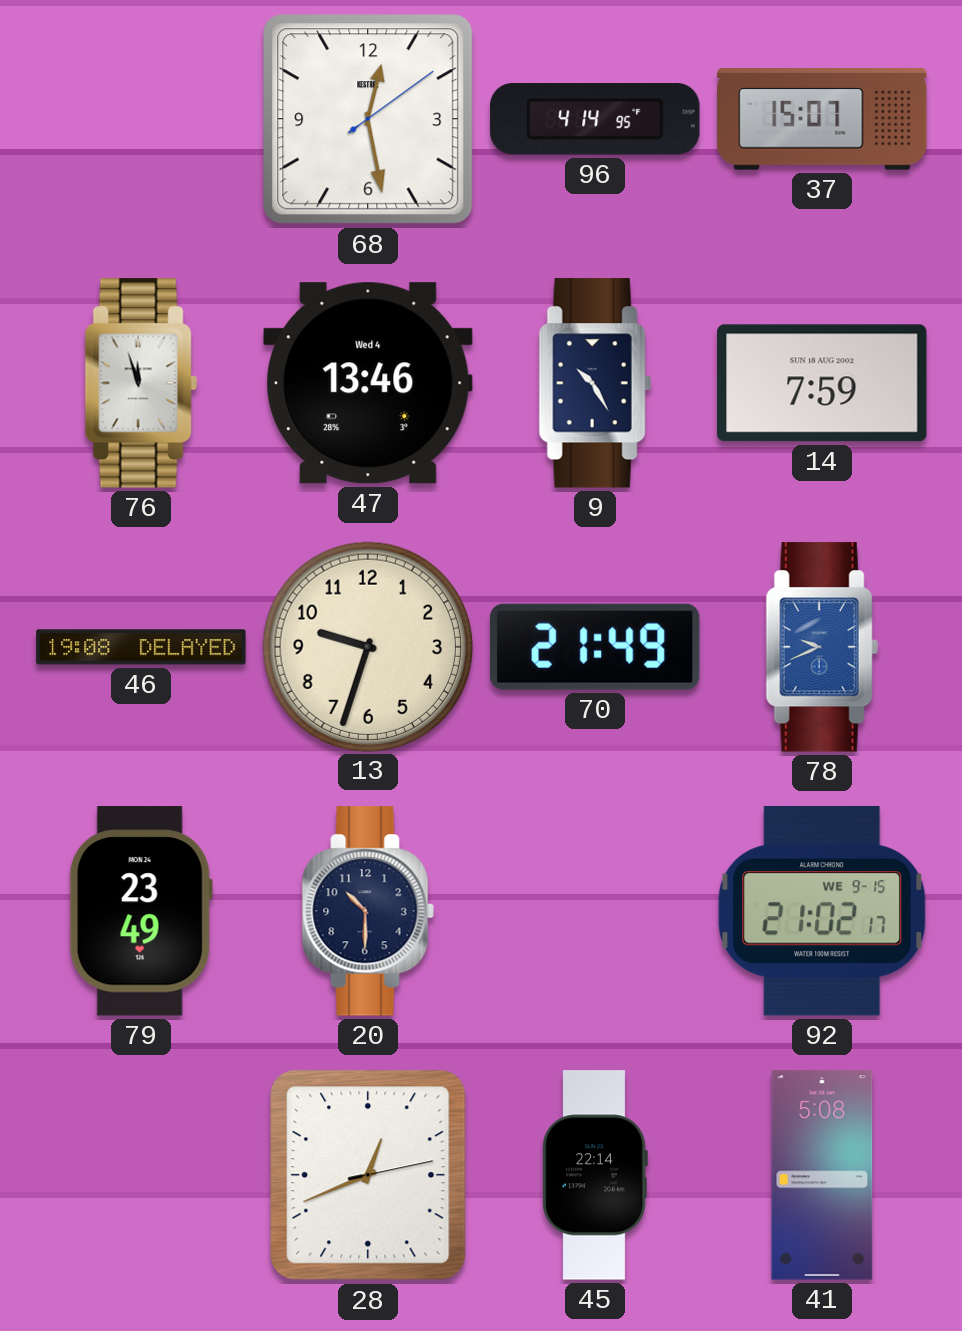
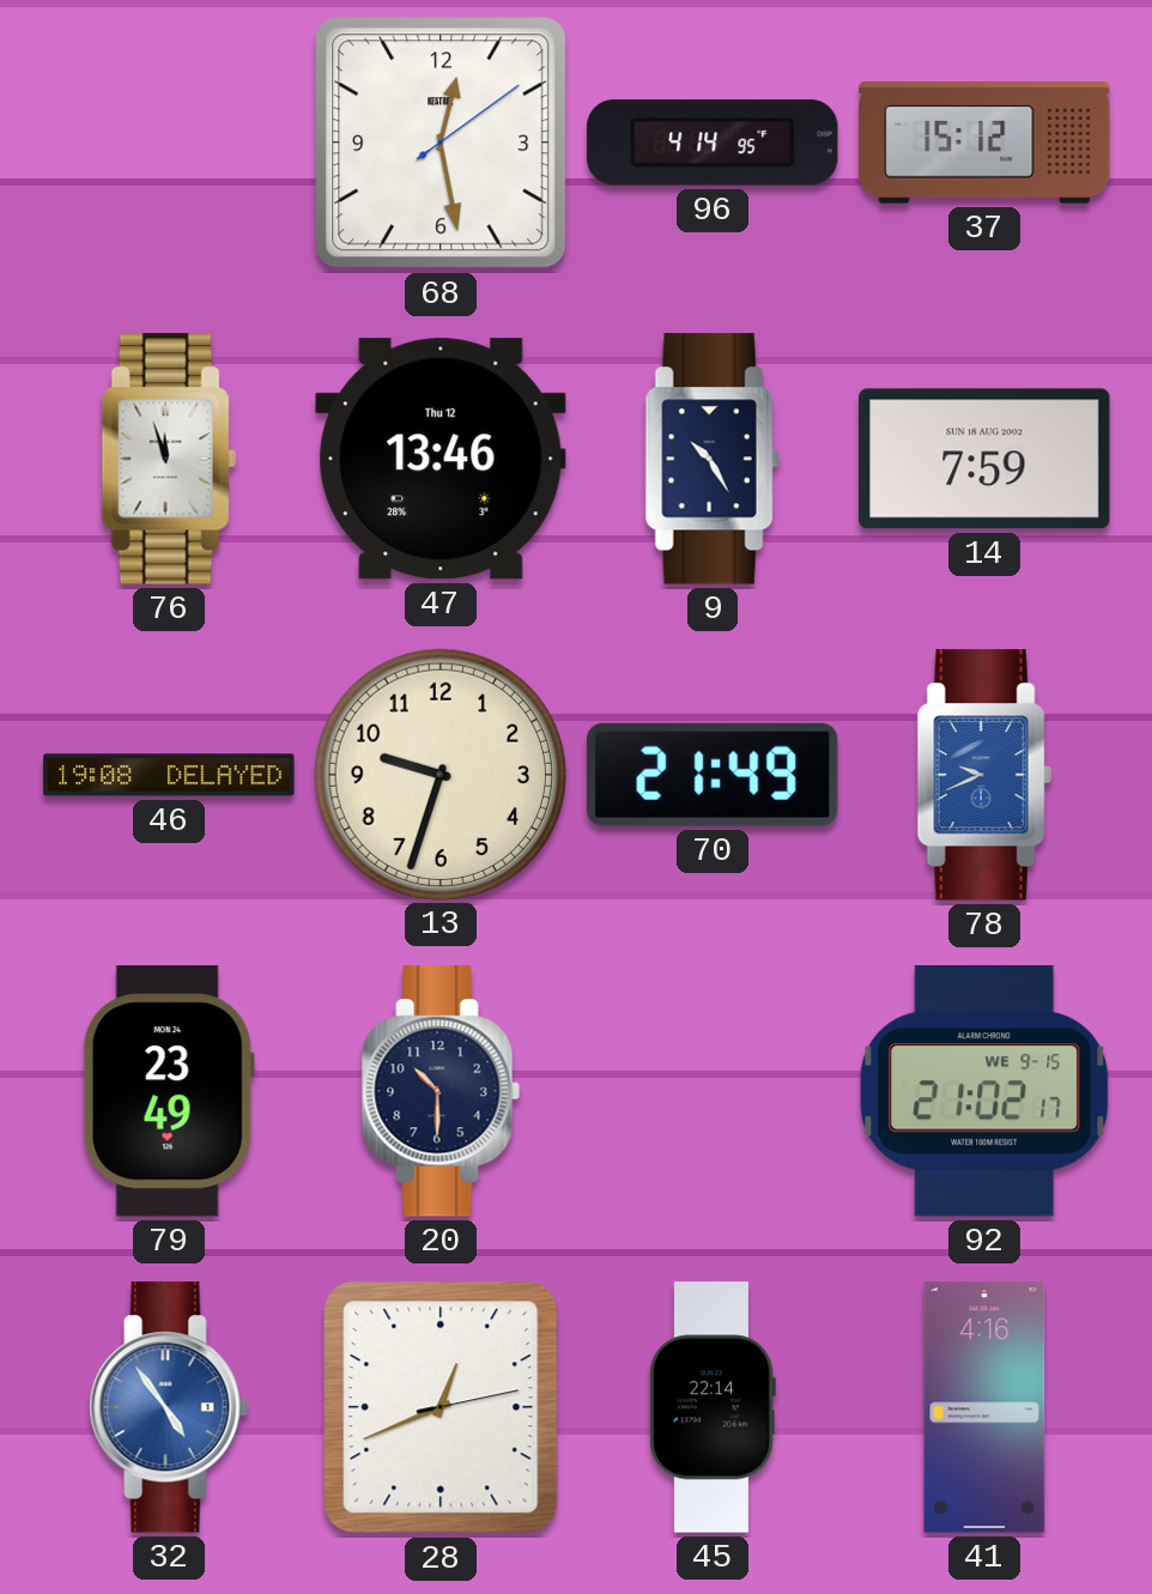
37: 15:07 -> 15:12 (984, 144)
47 date: Wed 4 -> Thu 12 (441, 459)
32: none -> 4:54 (169, 1407)
41: 5:08 -> 4:16 (984, 1407)
